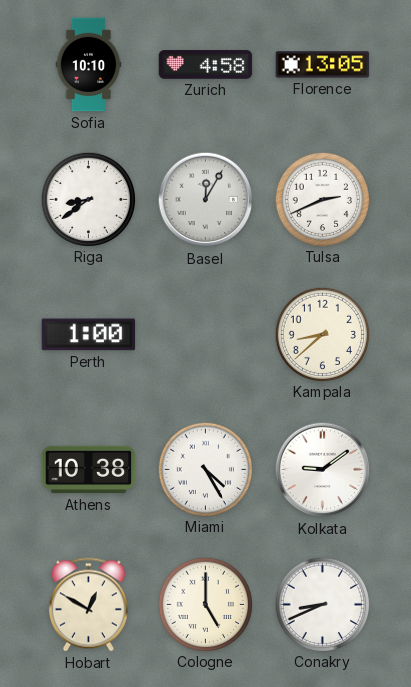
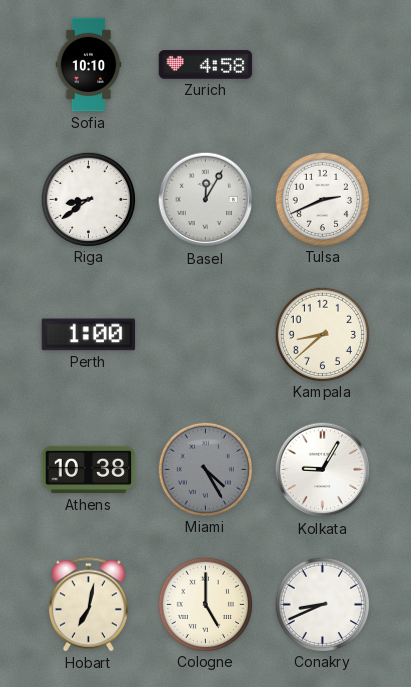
Florence: 13:05 -> none (323, 65)
Miami dial: white -> grey (205, 469)
Kolkata: 9:09 -> 9:05 (323, 470)
Hobart: 12:50 -> 7:02 (88, 605)
